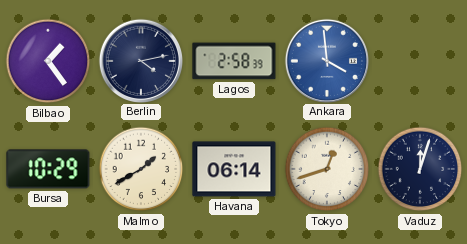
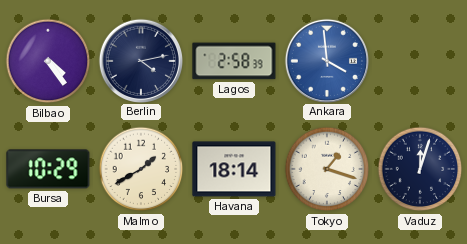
Bilbao: 1:24 -> 4:24 (48, 61)
Havana: 06:14 -> 18:14 (234, 169)
Tokyo: 12:42 -> 1:18 (327, 169)
